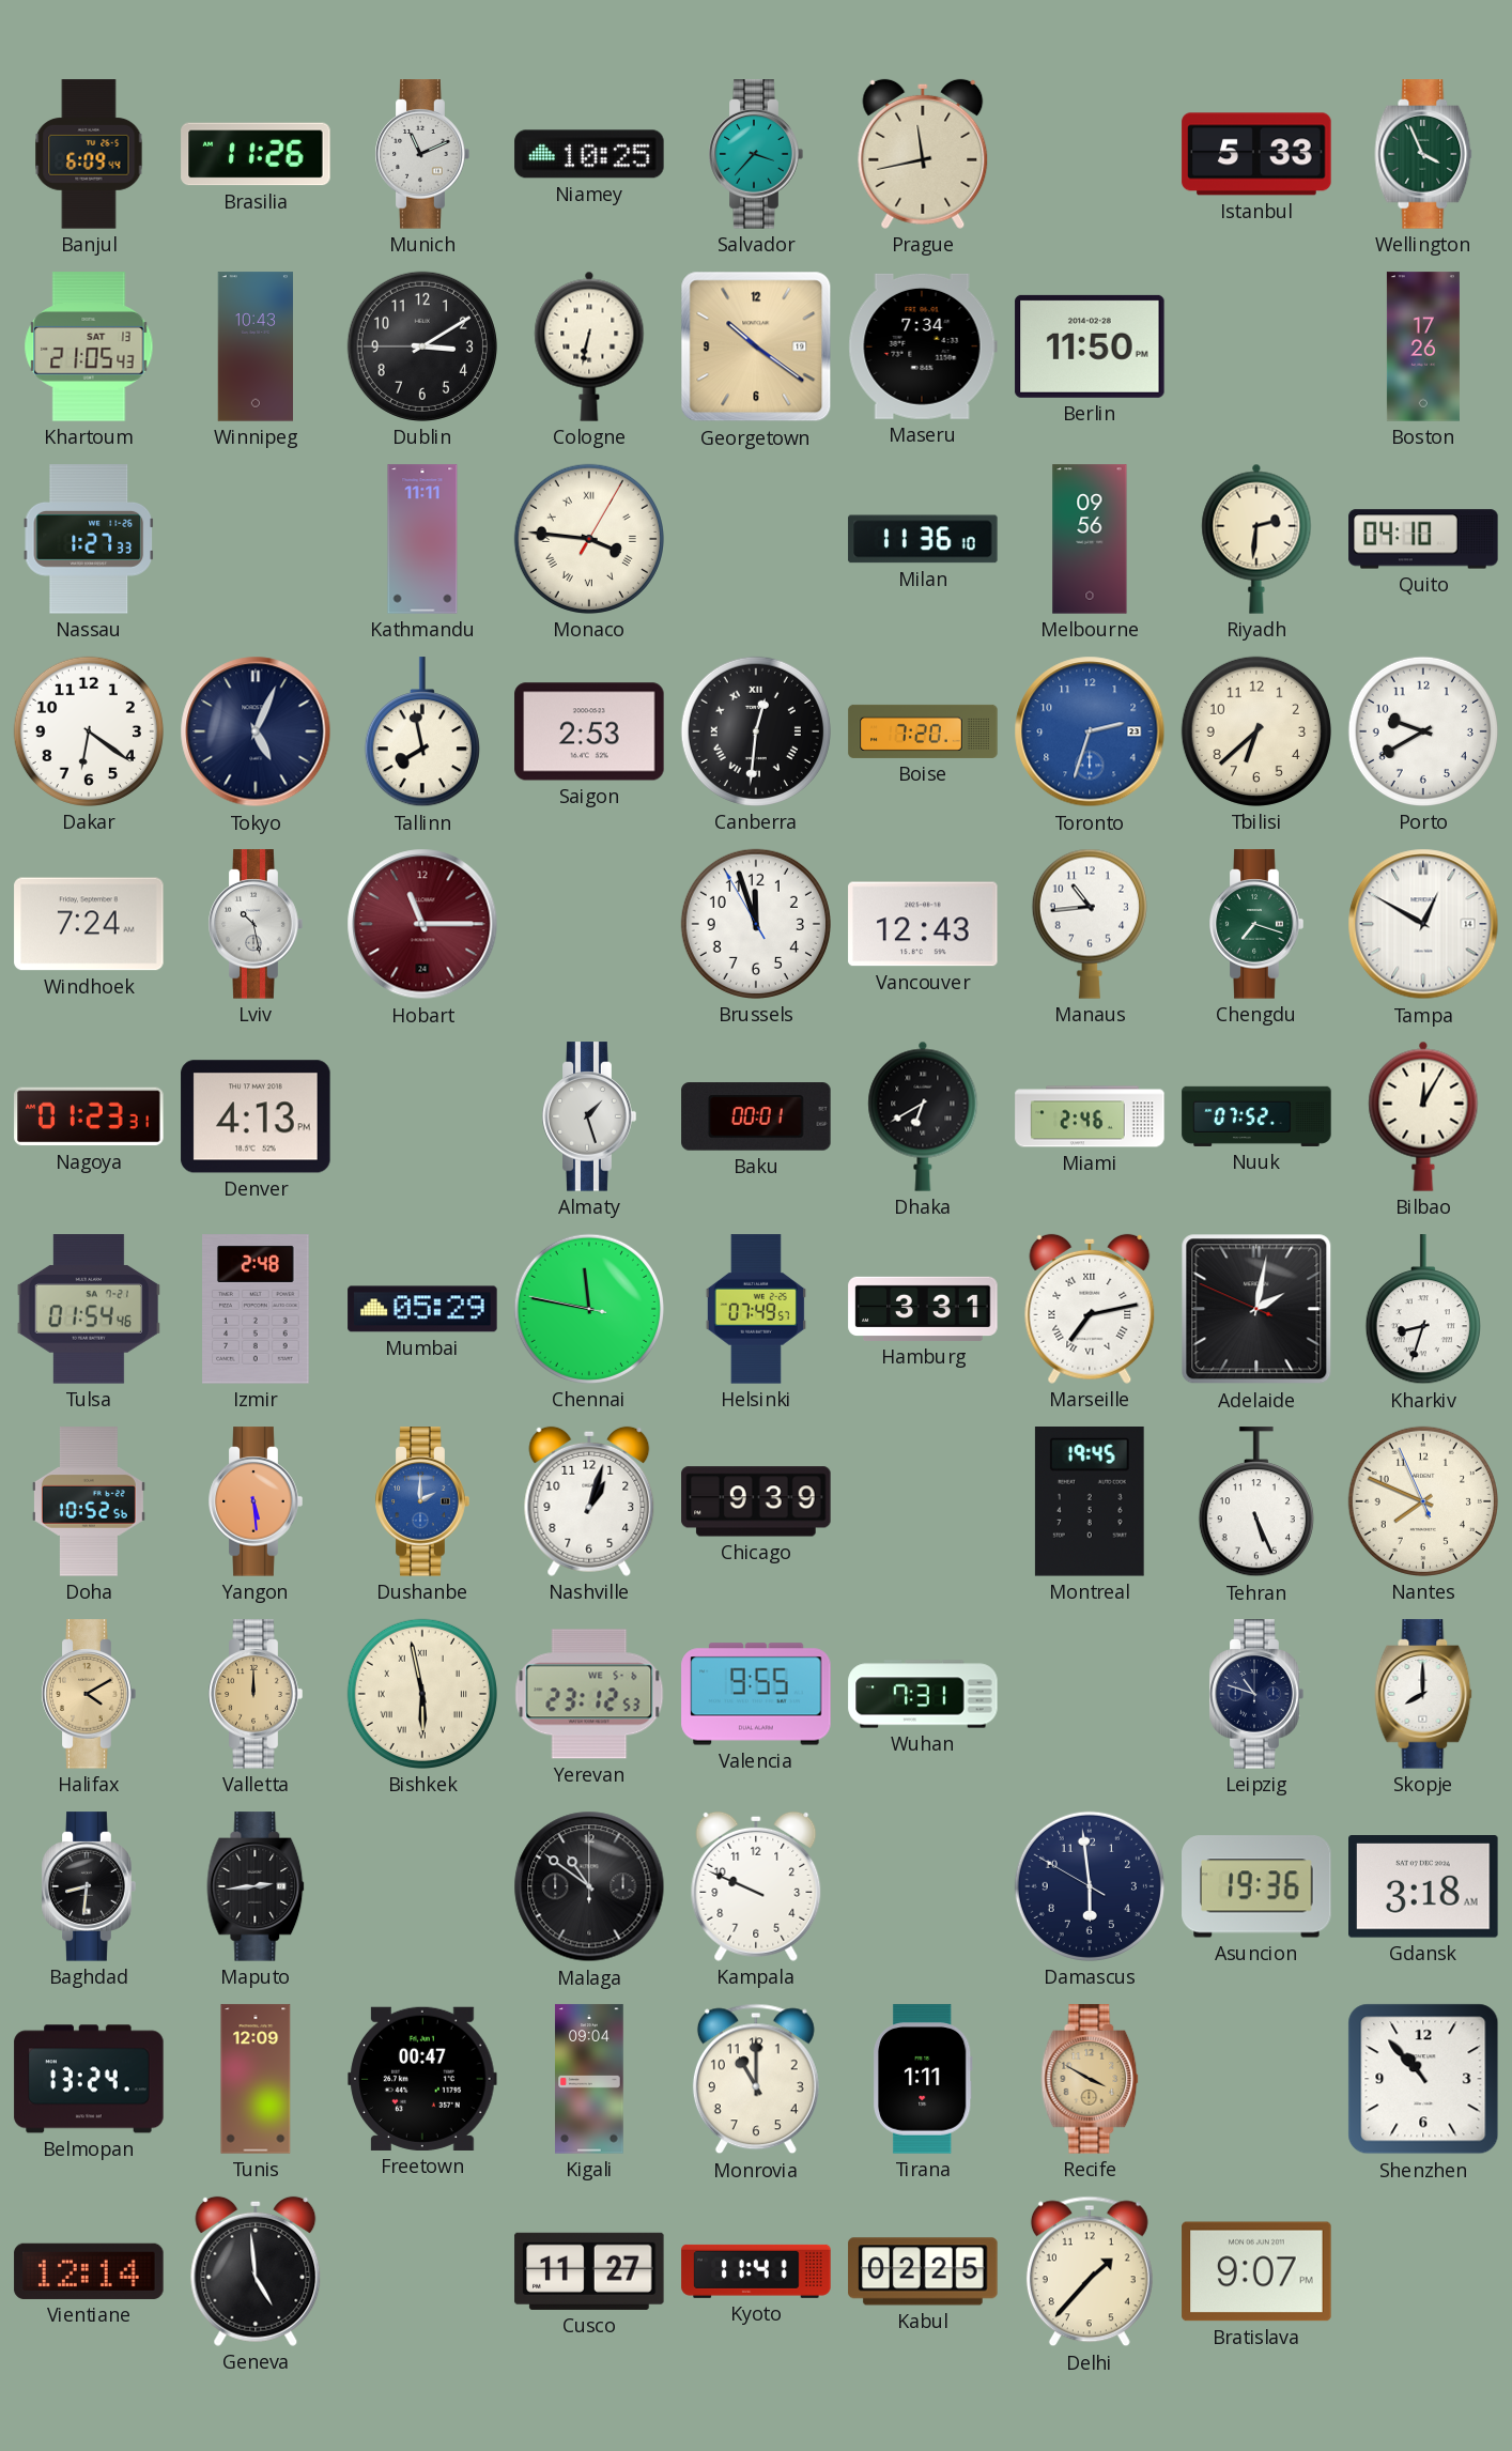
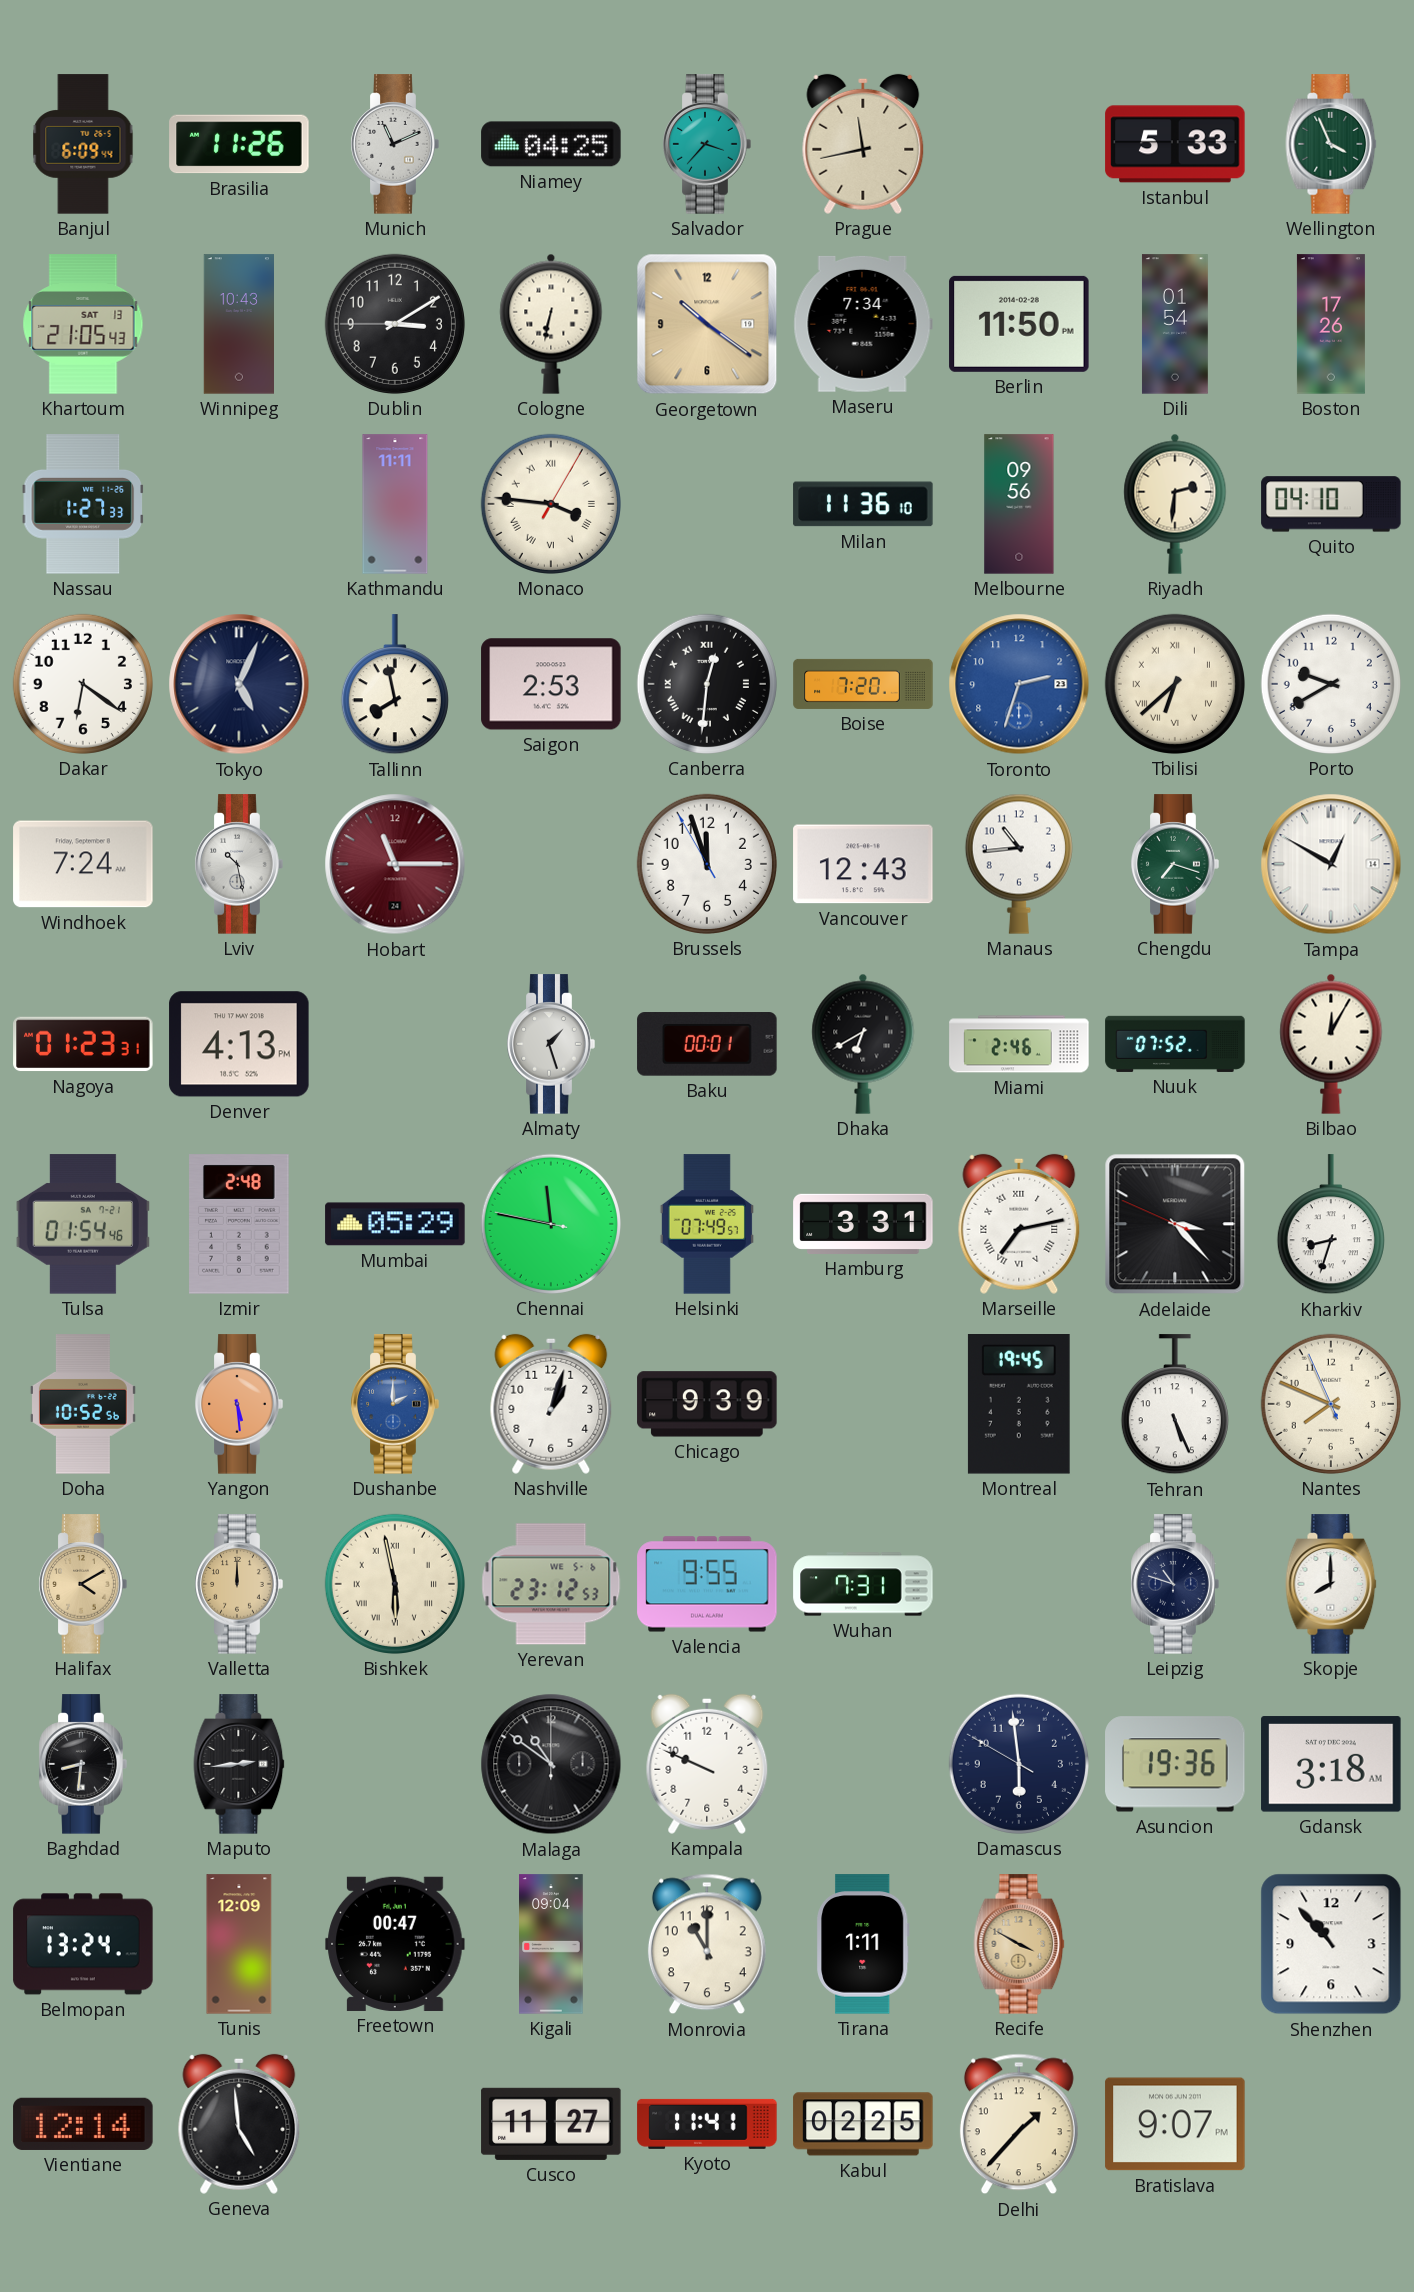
Niamey: 10:25 -> 04:25 (551, 144)
Dili: none -> 01:54 (1175, 324)
Tbilisi numerals: Arabic -> Roman (1175, 684)
Adelaide: 2:01 -> 3:22 (1175, 1224)
